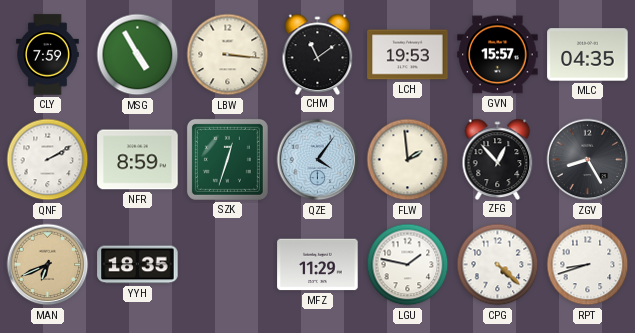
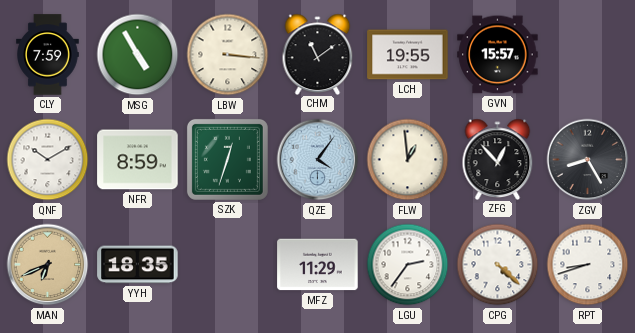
LCH: 19:53 -> 19:55 (408, 55)
MLC: 04:35 -> none (588, 55)
QNF: 2:10 -> 10:10 (48, 160)
FLW: 1:59 -> 12:59 (408, 160)
LGU: 1:47 -> 2:36 (408, 265)
